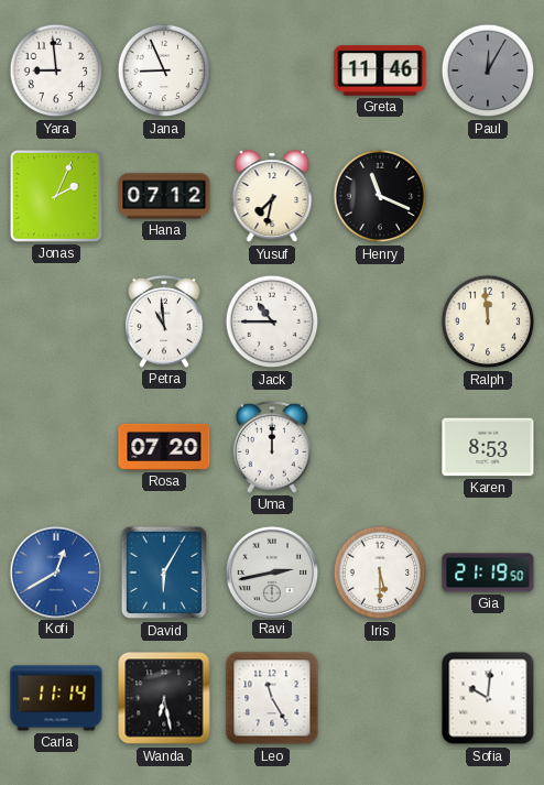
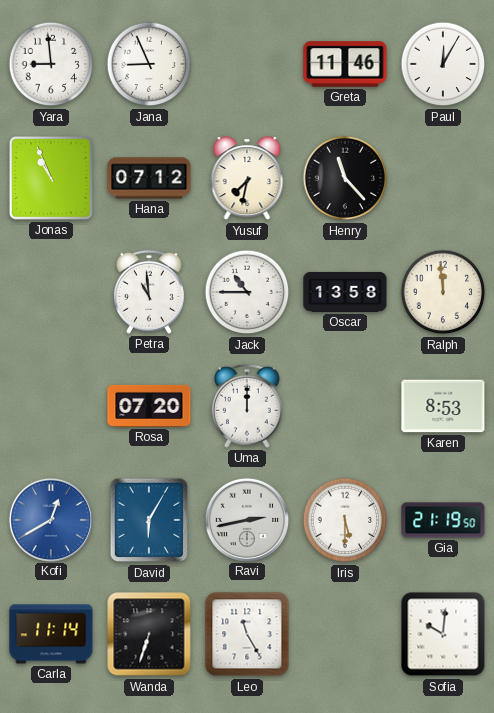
Paul dial: grey -> white (443, 64)
Jonas: 2:04 -> 10:56 (51, 178)
Henry: 11:19 -> 11:23 (345, 178)
Oscar: none -> 13:58 (345, 292)
Wanda: 6:28 -> 6:33 (149, 634)
